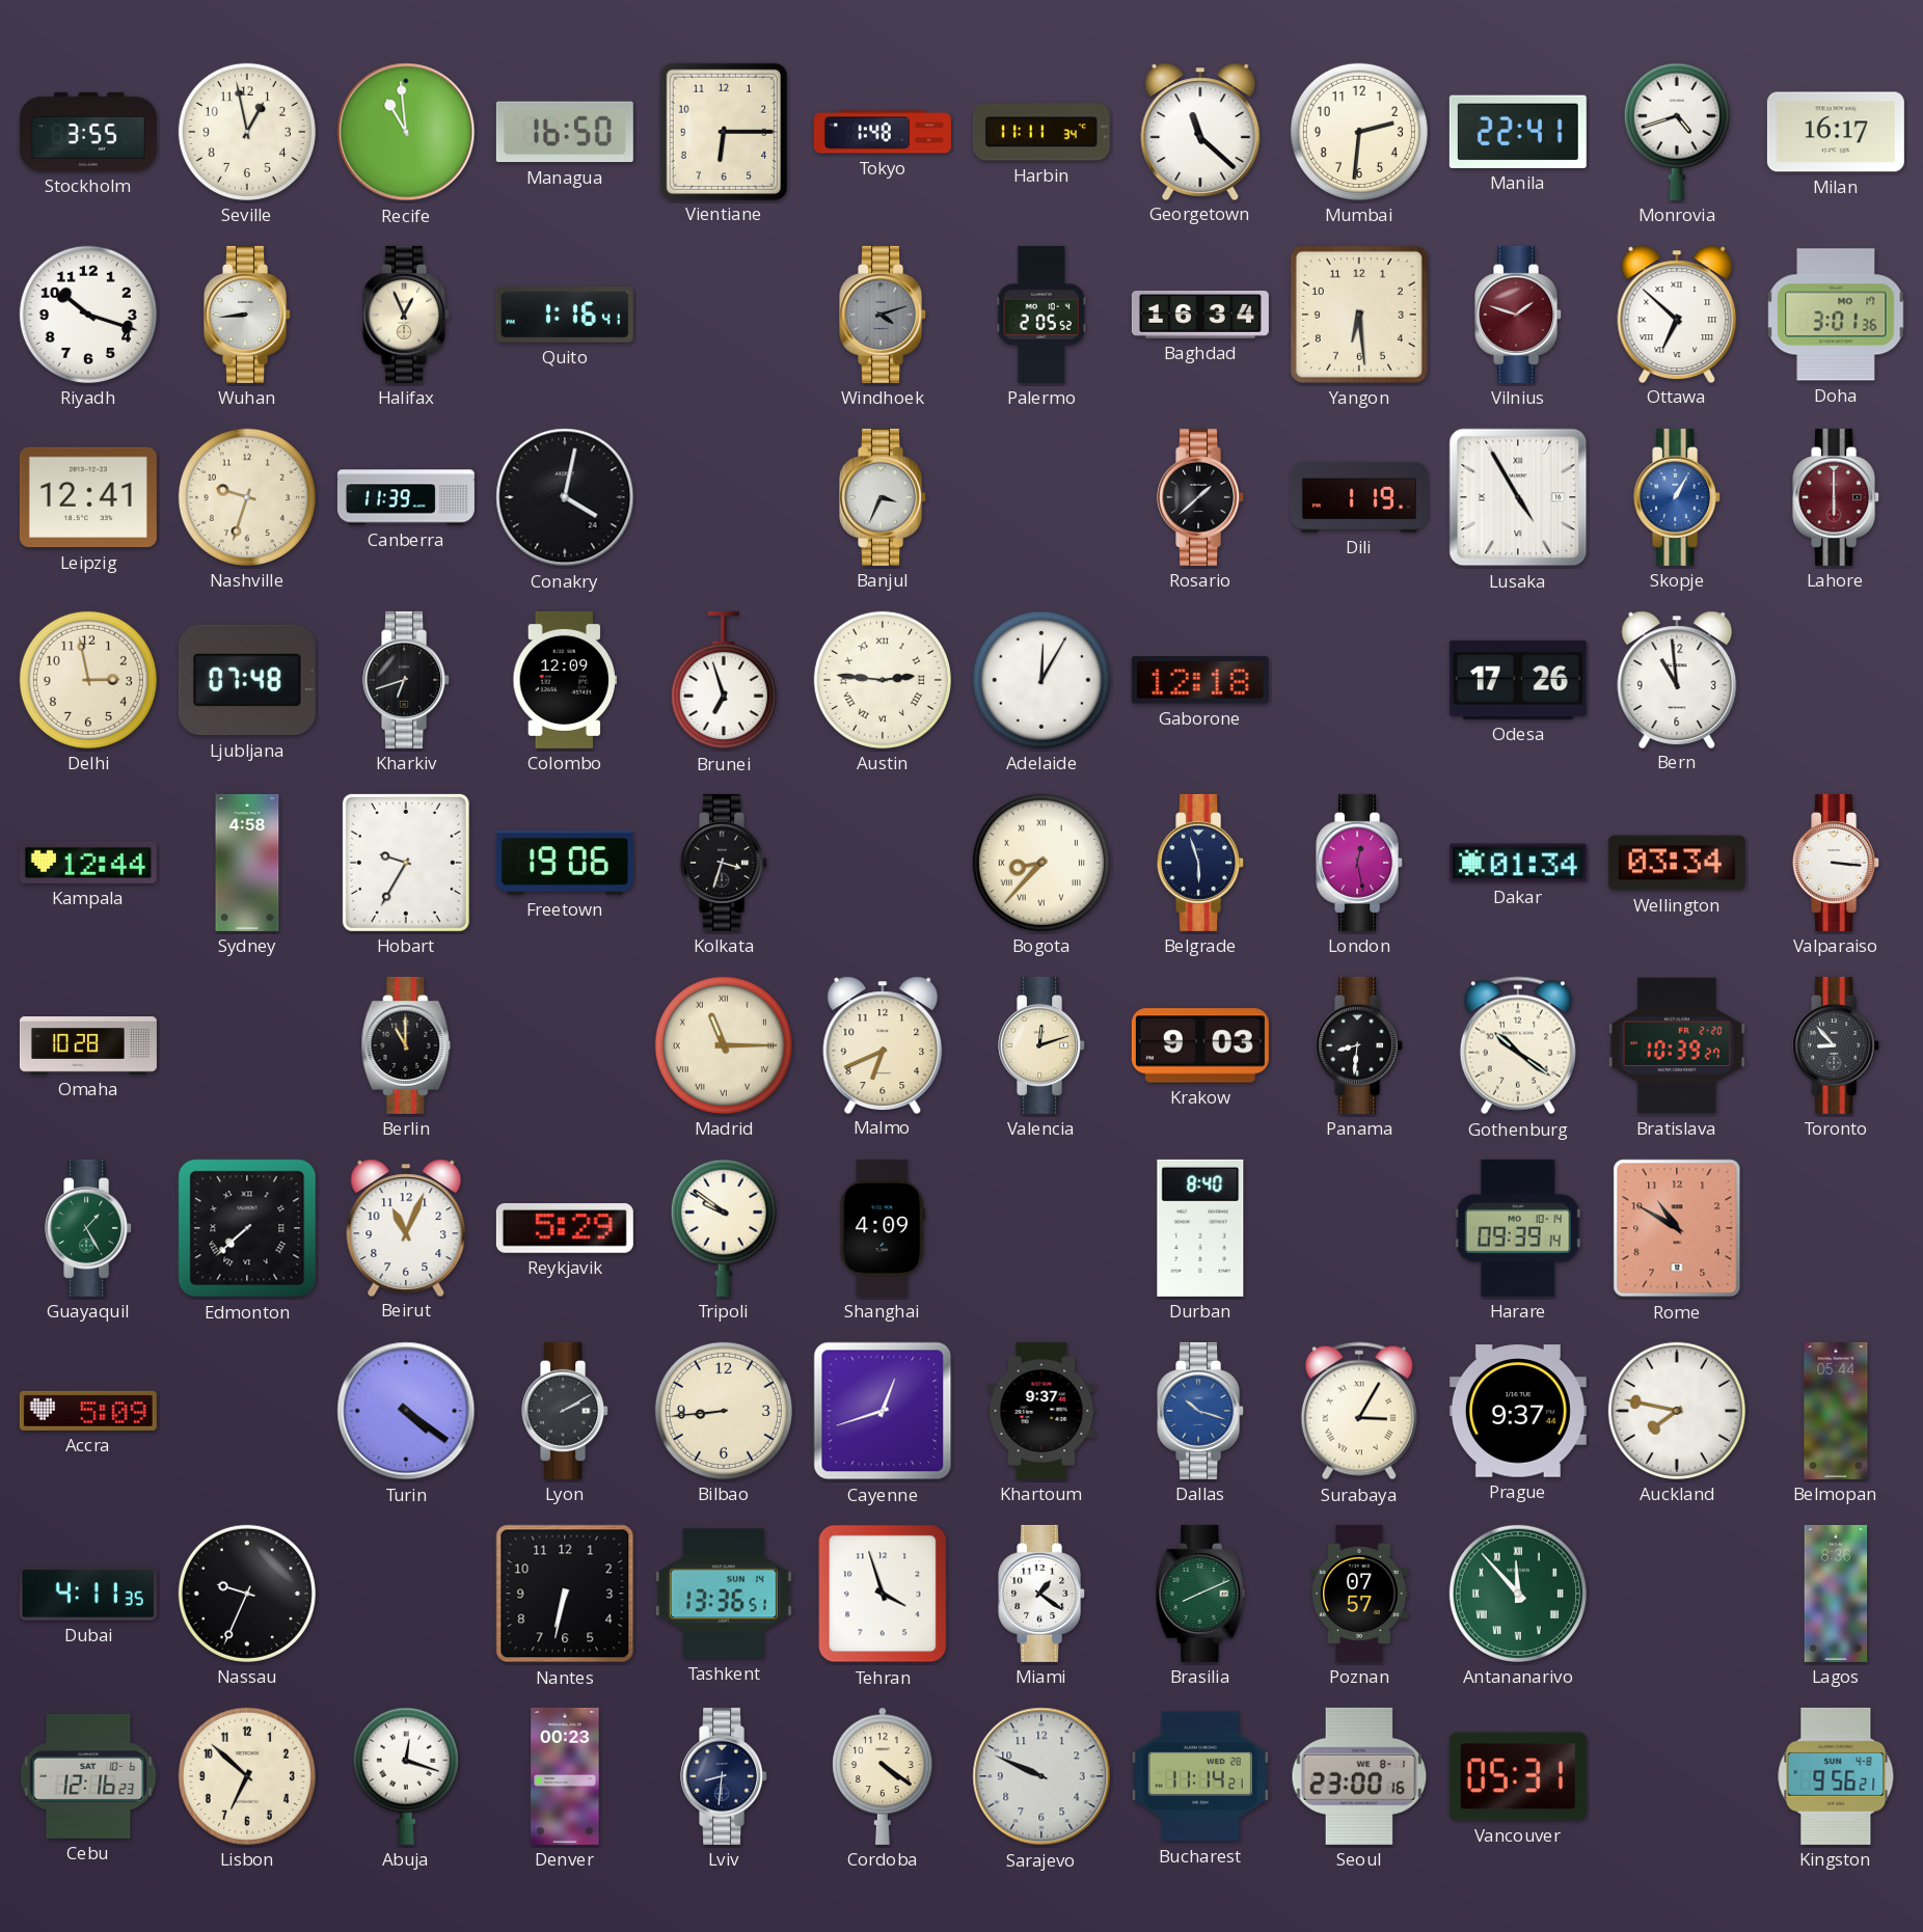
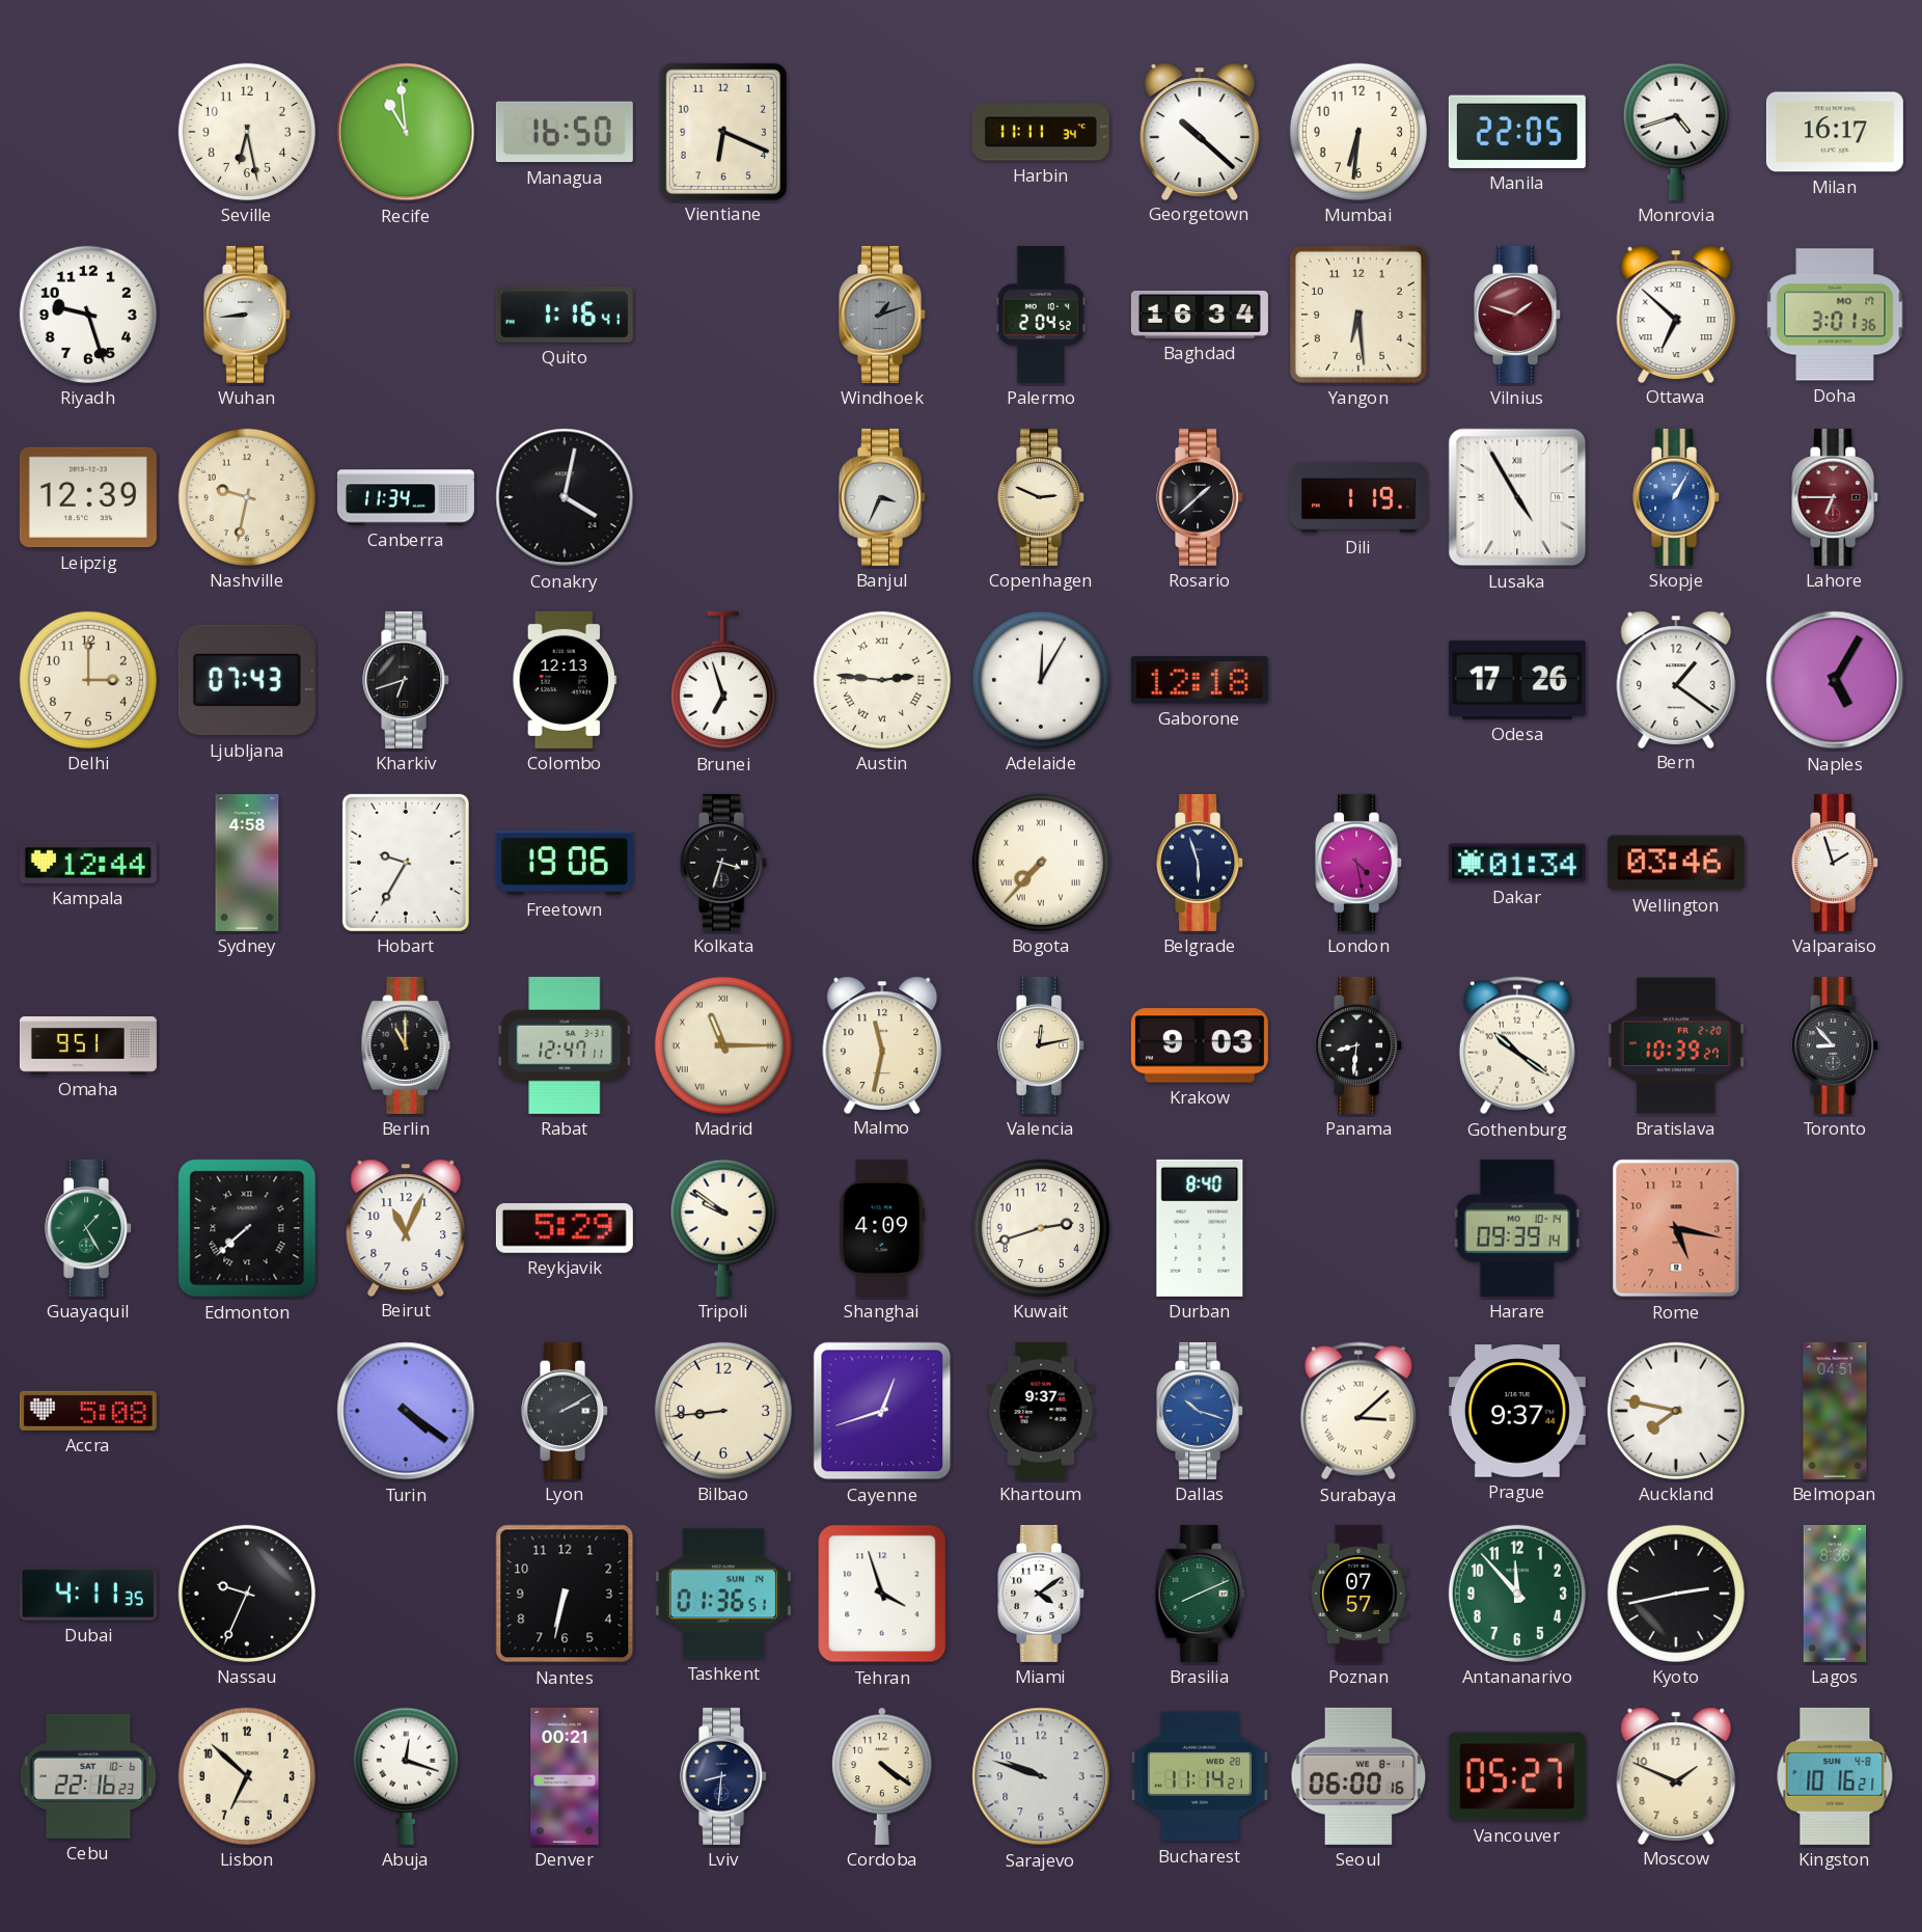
Stockholm: 3:55 -> none (88, 132)
Seville: 12:58 -> 6:28 (247, 132)
Vientiane: 6:15 -> 6:19 (722, 131)
Tokyo: 1:48 -> none (883, 132)
Georgetown: 11:22 -> 10:22 (1200, 131)
Mumbai: 2:31 -> 6:31 (1358, 132)
Manila: 22:41 -> 22:05 (1517, 132)
Riyadh: 10:18 -> 9:27 (88, 315)
Halifax: 12:56 -> none (407, 315)
Windhoek: 4:12 -> 1:12 (883, 315)
Palermo: 2:05 -> 2:04 (1041, 315)
Leipzig: 12:41 -> 12:39 (88, 497)
Nashville: 9:33 -> 9:32 (247, 497)
Canberra: 11:39 -> 11:34 (406, 497)
Copenhagen: none -> 2:49 (1042, 497)
Lahore: 6:00 -> 6:45 (1836, 497)
Delhi: 2:58 -> 3:00 (88, 680)
Ljubljana: 07:48 -> 07:43 (247, 680)
Colombo: 12:09 -> 12:13 (565, 680)
Bern: 10:59 -> 1:21 (1676, 679)
Naples: none -> 5:05 (1835, 680)
Bogota: 8:37 -> 7:37 (1041, 863)
London: 12:28 -> 4:28 (1360, 863)
Wellington: 03:34 -> 03:46 (1676, 863)
Valparaiso: 3:16 -> 1:57 (1836, 863)
Omaha: 10:28 -> 9:51 (88, 1045)
Rabat: none -> 12:47 (565, 1045)
Malmo: 6:41 -> 11:32 (882, 1044)
Valencia: 12:12 -> 12:13 (1042, 1045)
Kuwait: none -> 2:42 (1041, 1228)
Rome: 10:50 -> 5:17 (1676, 1228)
Accra: 5:09 -> 5:08 (88, 1411)
Surabaya: 3:05 -> 3:08 (1358, 1411)
Belmopan: 05:44 -> 04:51 (1835, 1411)
Tashkent: 13:36 -> 01:36 (723, 1594)
Miami: 1:21 -> 4:09 (1042, 1594)
Antananarivo numerals: Roman -> Arabic (1517, 1594)
Kyoto: none -> 2:43 (1676, 1594)
Cebu: 12:16 -> 22:16 (88, 1776)
Denver: 00:23 -> 00:21 (565, 1776)
Sarajevo: 9:49 -> 9:48 (1041, 1776)
Seoul: 23:00 -> 06:00 (1358, 1776)
Vancouver: 05:31 -> 05:27 (1517, 1776)
Moscow: none -> 1:49 (1676, 1775)
Kingston: 9:56 -> 10:16 (1835, 1776)
